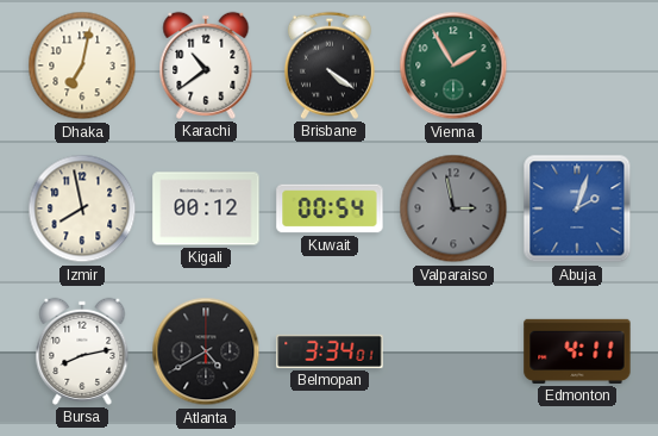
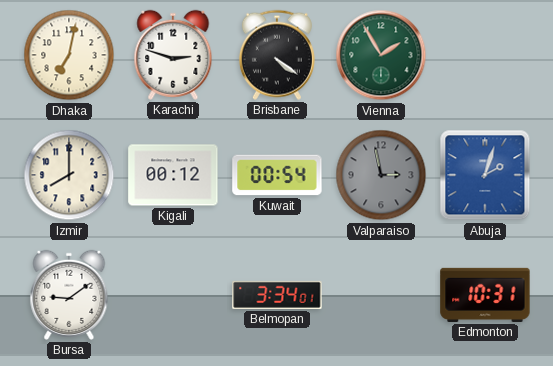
Karachi: 10:39 -> 2:48 (173, 55)
Izmir: 7:58 -> 8:00 (69, 175)
Bursa: 8:13 -> 9:09 (69, 295)
Atlanta: 4:40 -> none (206, 351)
Edmonton: 4:11 -> 10:31 (485, 295)
